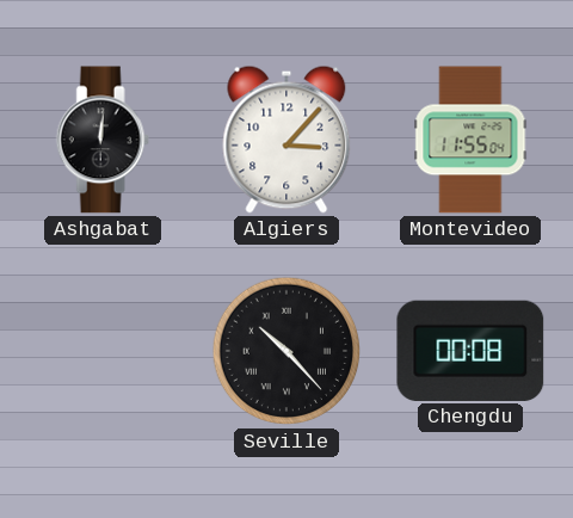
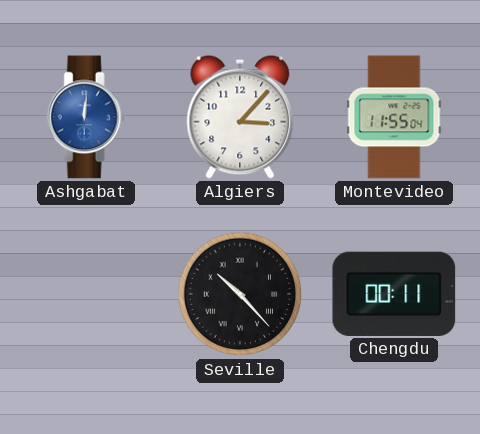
Ashgabat dial: black -> blue (86, 117)
Chengdu: 00:08 -> 00:11 (394, 294)
